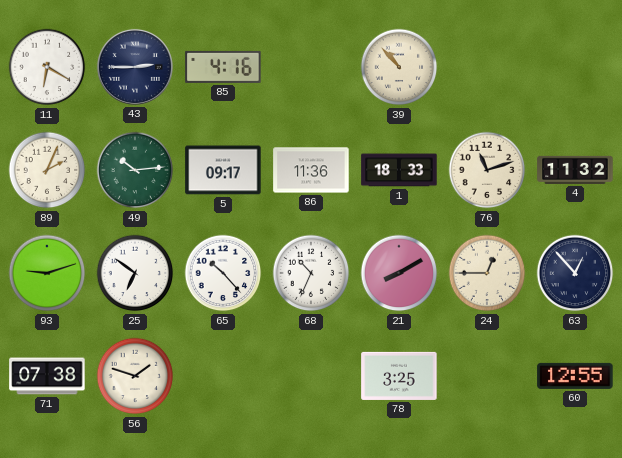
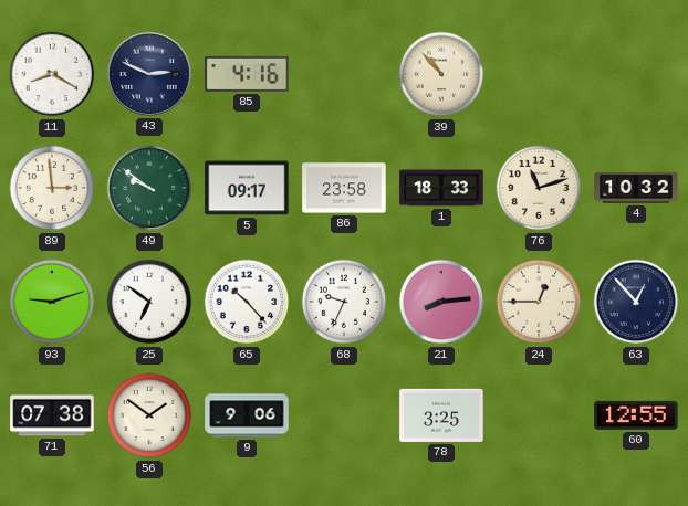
11: 6:20 -> 8:20 (52, 74)
43: 2:45 -> 2:49 (149, 74)
89: 2:04 -> 2:59 (52, 188)
49: 10:14 -> 9:51 (149, 188)
86: 11:36 -> 23:58 (344, 188)
4: 11:32 -> 10:32 (636, 188)
68: 10:34 -> 9:34 (344, 302)
21: 8:10 -> 8:14 (441, 302)
56: 1:48 -> 1:51 (149, 415)
9: none -> 9:06 (247, 415)
